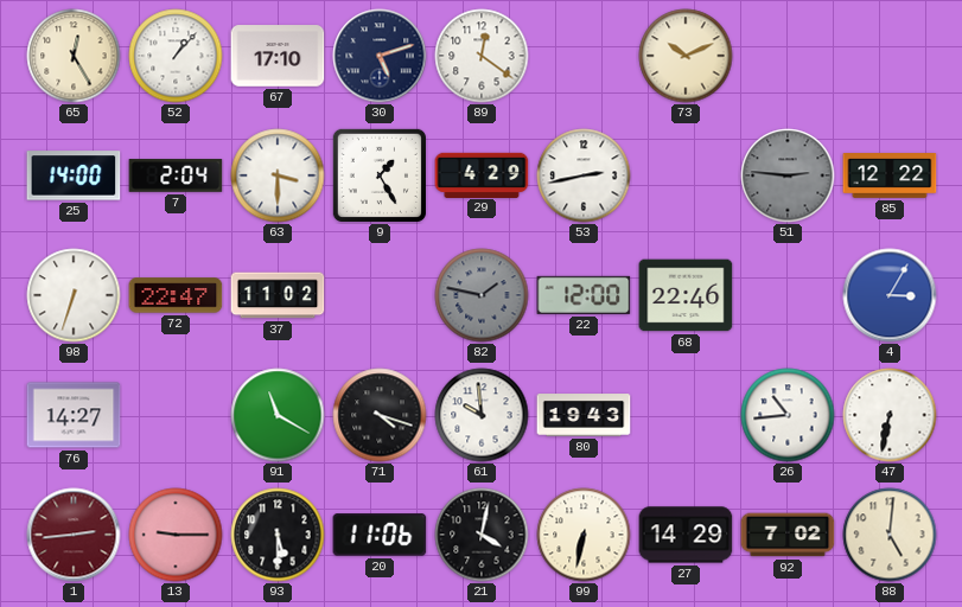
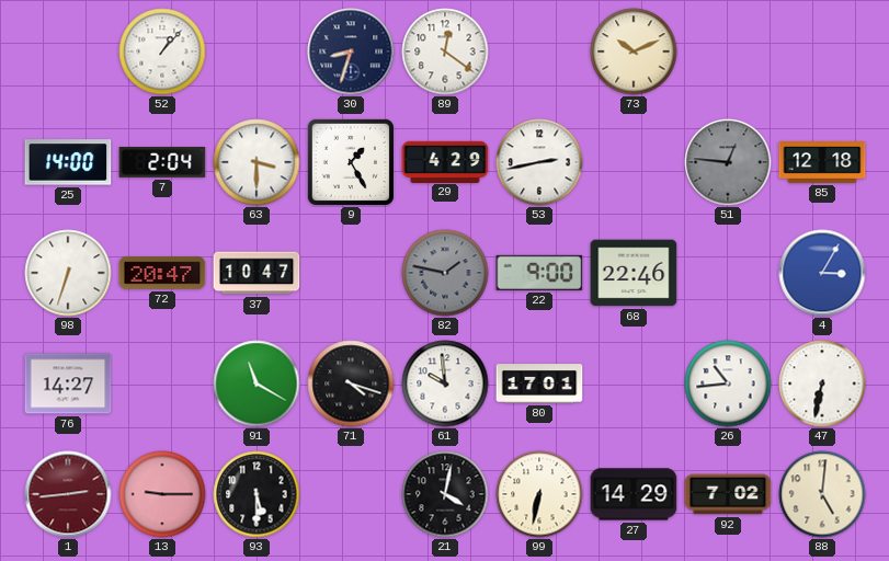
65: 12:25 -> none (74, 56)
67: 17:10 -> none (278, 56)
30: 5:12 -> 8:33 (351, 51)
51: 2:46 -> 12:46 (728, 162)
85: 12:22 -> 12:18 (822, 163)
72: 22:47 -> 20:47 (162, 273)
37: 11:02 -> 10:47 (257, 273)
22: 12:00 -> 9:00 (539, 273)
80: 19:43 -> 17:01 (539, 383)
20: 11:06 -> none (380, 535)
